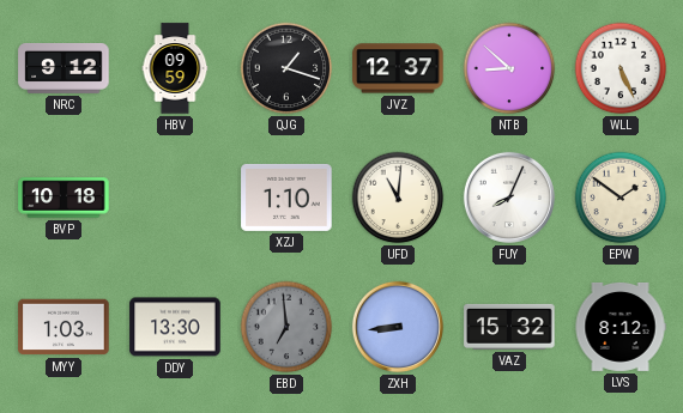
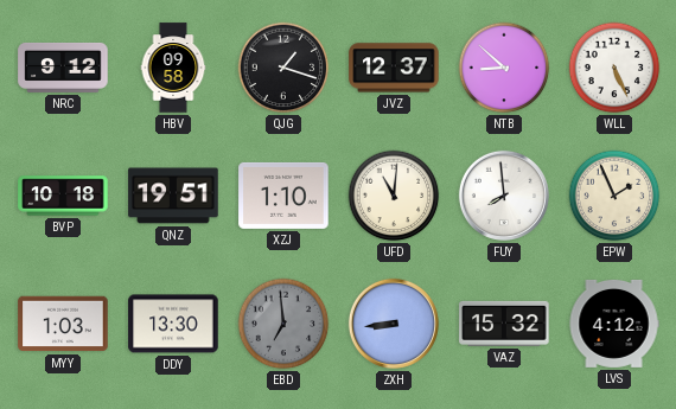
HBV: 09:59 -> 09:58 (173, 68)
QNZ: none -> 19:51 (173, 196)
FUY: 8:04 -> 7:59 (504, 196)
EPW: 1:51 -> 1:56 (614, 196)
LVS: 8:12 -> 4:12 (614, 324)
